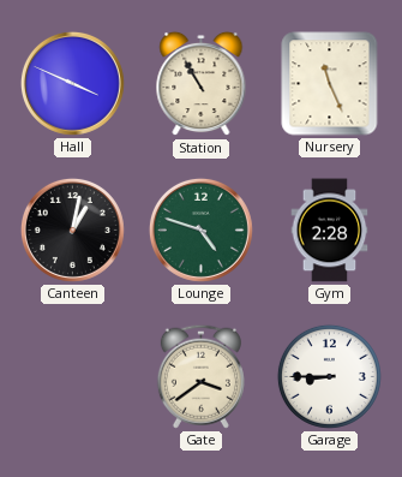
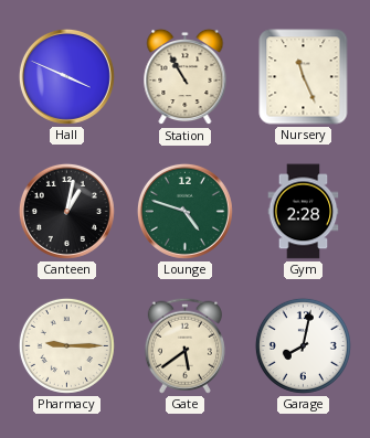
Pharmacy: none -> 9:15 (66, 345)
Gate: 3:39 -> 5:39 (184, 345)
Garage: 8:45 -> 8:02 (303, 345)
